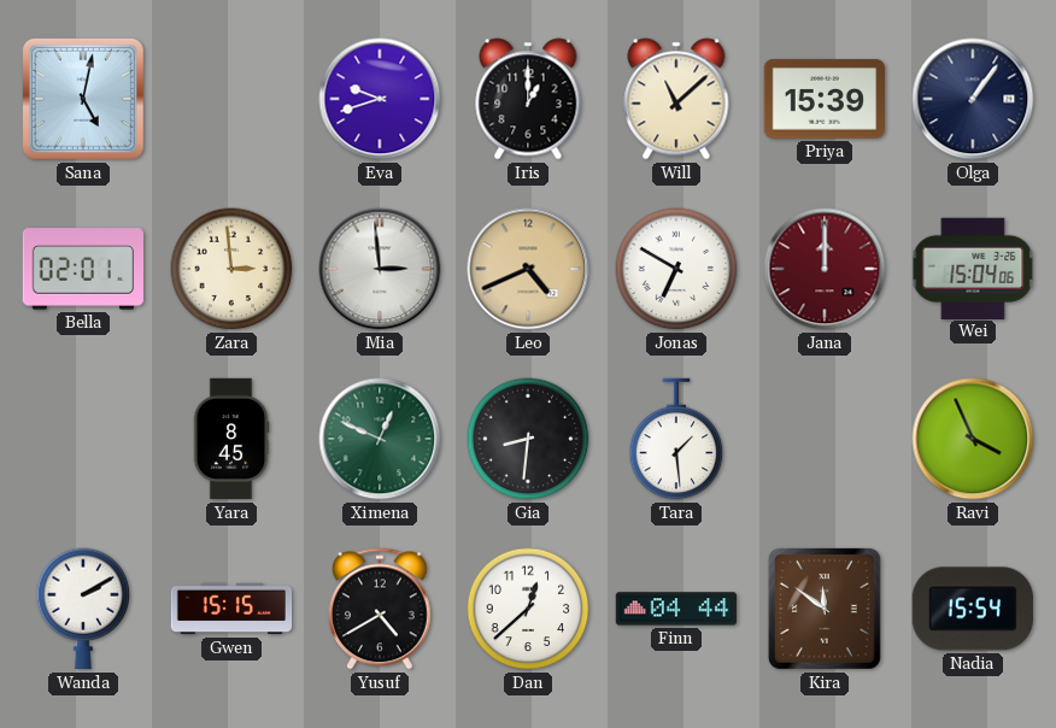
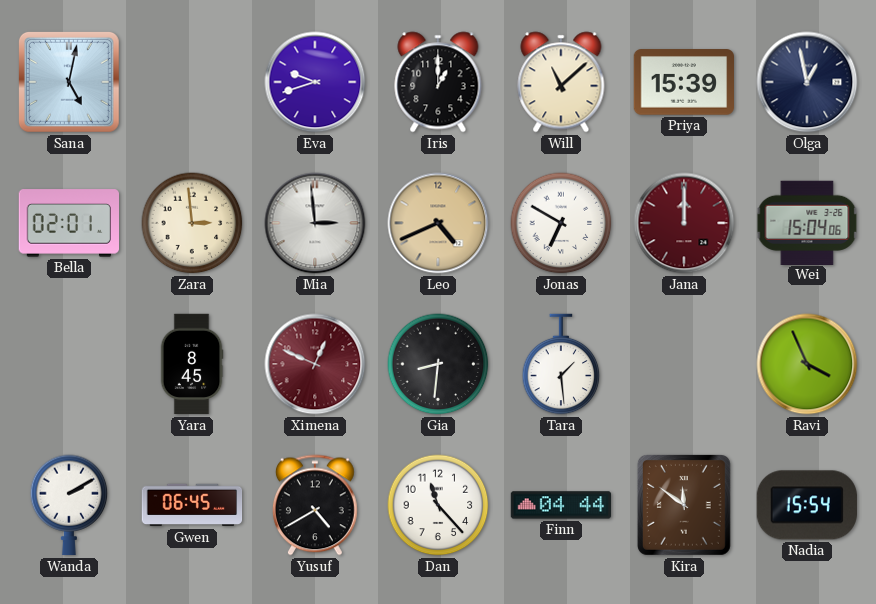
Olga: 1:06 -> 12:58 (807, 82)
Ximena dial: green -> burgundy (315, 364)
Gwen: 15:15 -> 06:45 (192, 505)
Dan: 12:38 -> 11:23 (438, 505)
